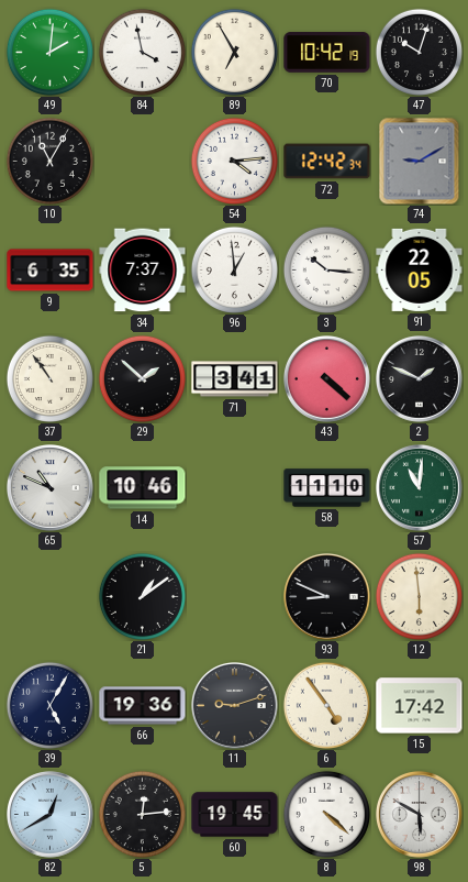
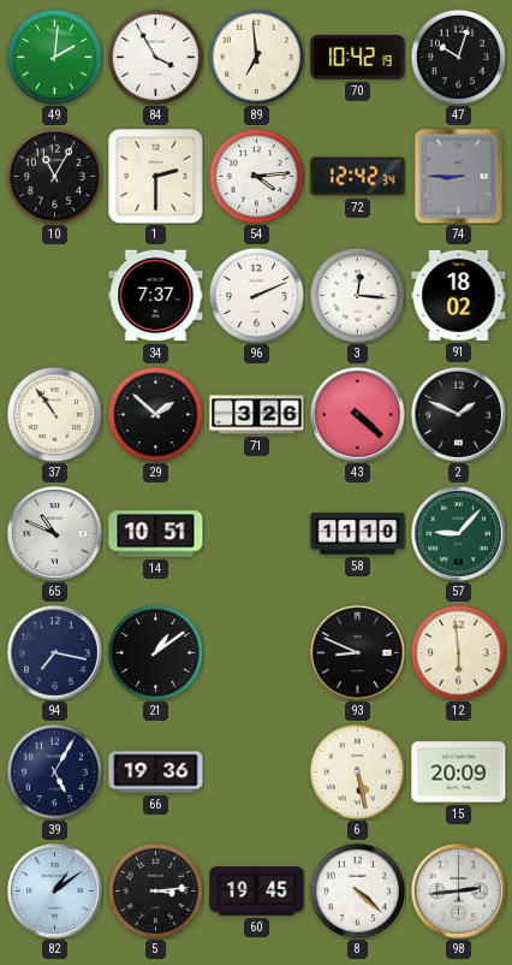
84: 3:58 -> 3:55 (155, 57)
89: 6:55 -> 6:59 (256, 57)
1: none -> 2:30 (156, 177)
74: 9:10 -> 8:45 (459, 176)
9: 6:35 -> none (51, 271)
96: 12:59 -> 2:11 (256, 295)
3: 10:16 -> 12:16 (357, 295)
91: 22:05 -> 18:02 (459, 295)
71: 3:41 -> 3:26 (257, 415)
14: 10:46 -> 10:51 (156, 534)
57: 11:01 -> 9:07 (459, 534)
94: none -> 7:17 (55, 653)
11: 9:12 -> none (235, 706)
6: 4:54 -> 5:28 (357, 771)
15: 17:42 -> 20:09 (459, 772)
82: 12:40 -> 1:09 (55, 892)
5: 12:14 -> 3:14 (155, 890)
98: 5:50 -> 2:44 (459, 892)
